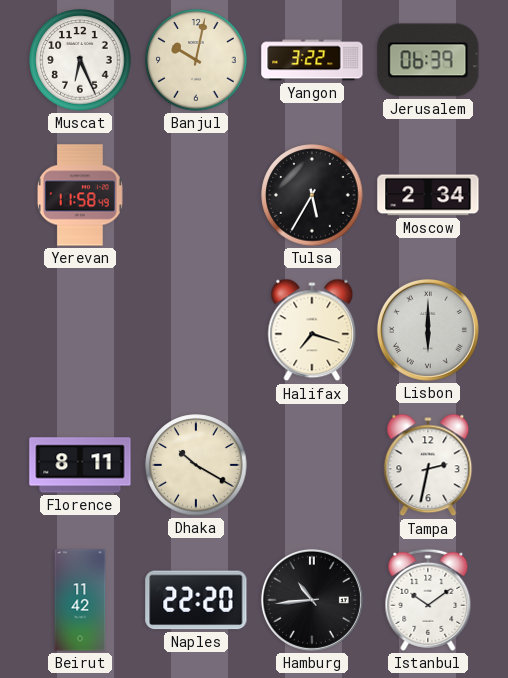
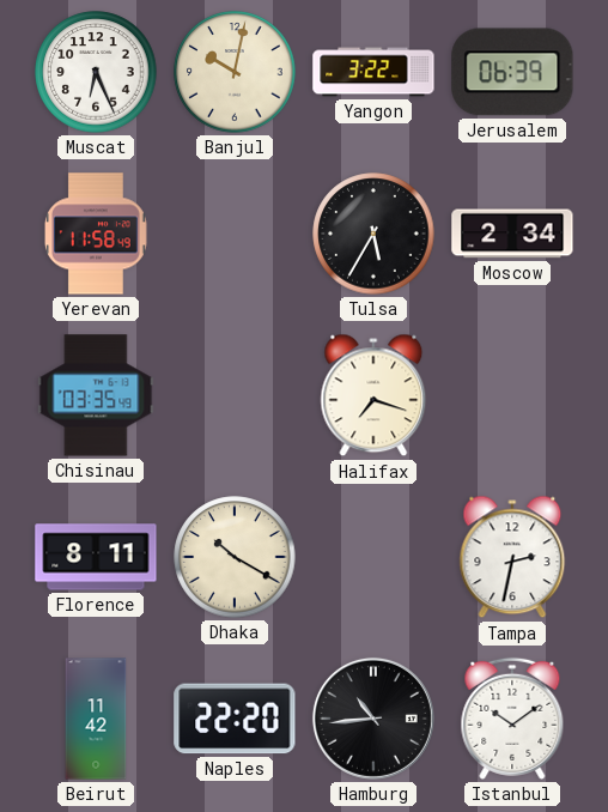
Chisinau: none -> 03:35 (96, 395)
Lisbon: 6:00 -> none (428, 330)
